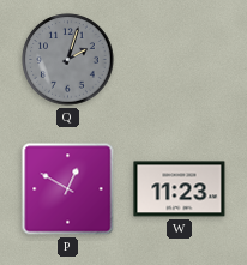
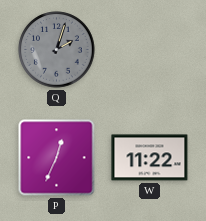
P: 12:50 -> 12:34 (57, 158)
W: 11:23 -> 11:22 (150, 158)
